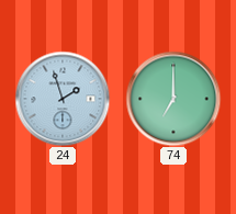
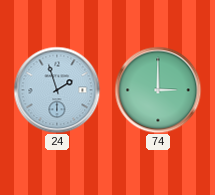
74: 7:00 -> 3:00 (158, 90)
